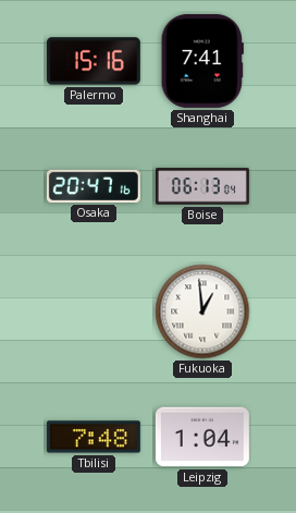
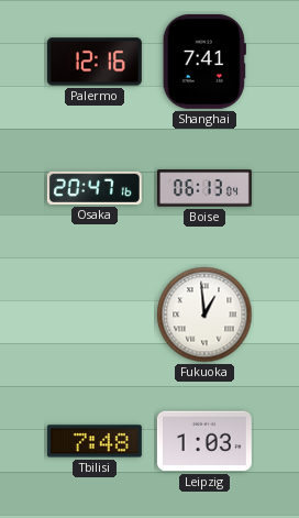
Palermo: 15:16 -> 12:16 (95, 62)
Leipzig: 1:04 -> 1:03 (204, 441)
